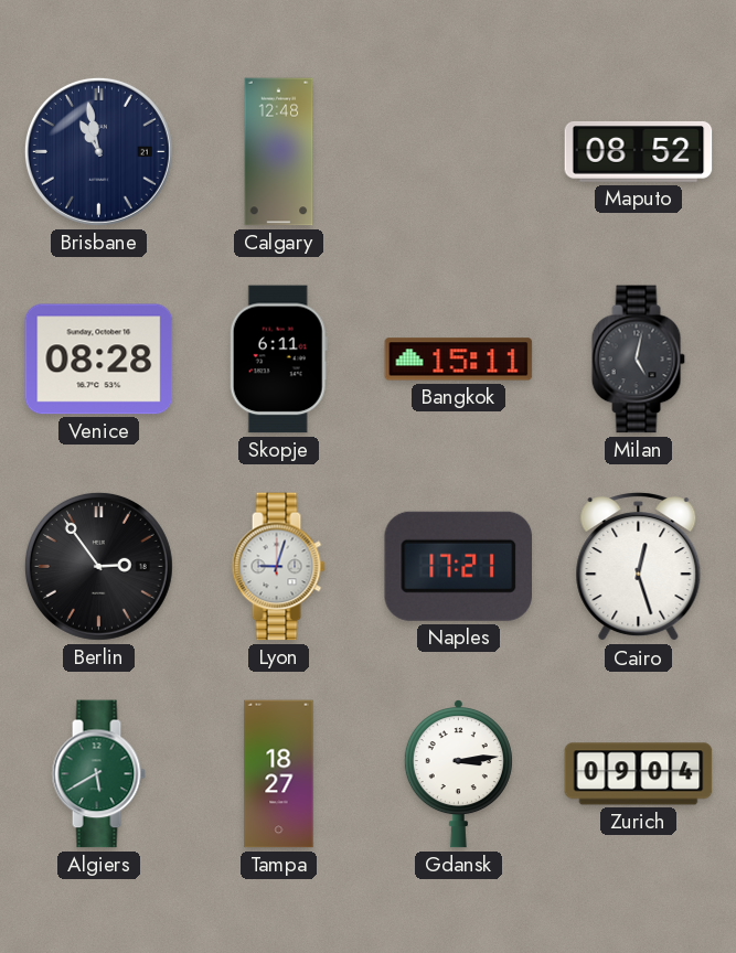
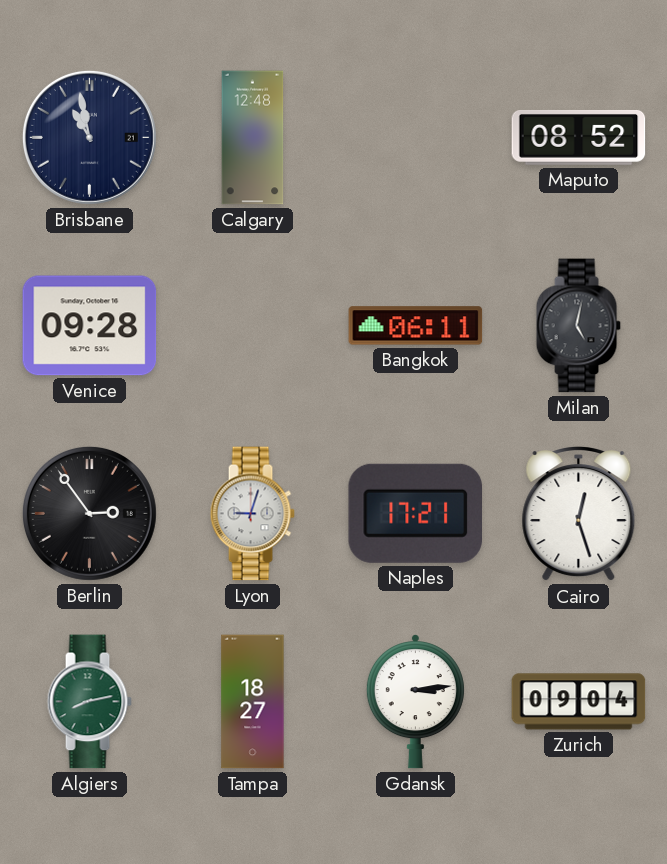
Venice: 08:28 -> 09:28 (90, 326)
Skopje: 6:11 -> none (278, 360)
Bangkok: 15:11 -> 06:11 (416, 326)
Algiers: 5:40 -> 8:13 (89, 702)
